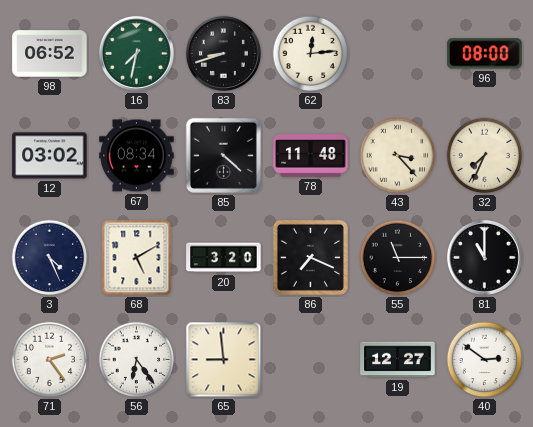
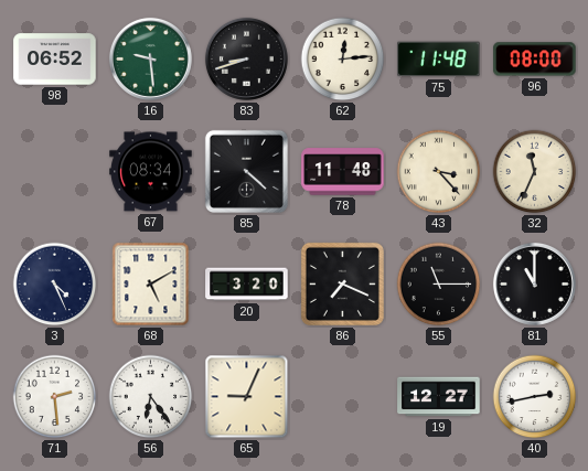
16: 7:32 -> 9:29 (150, 58)
75: none -> 11:48 (439, 60)
12: 03:02 -> none (50, 156)
32: 7:34 -> 11:34 (535, 172)
71: 2:24 -> 2:29 (55, 397)
65: 8:59 -> 9:04 (247, 397)
40: 2:51 -> 2:43 (535, 397)
